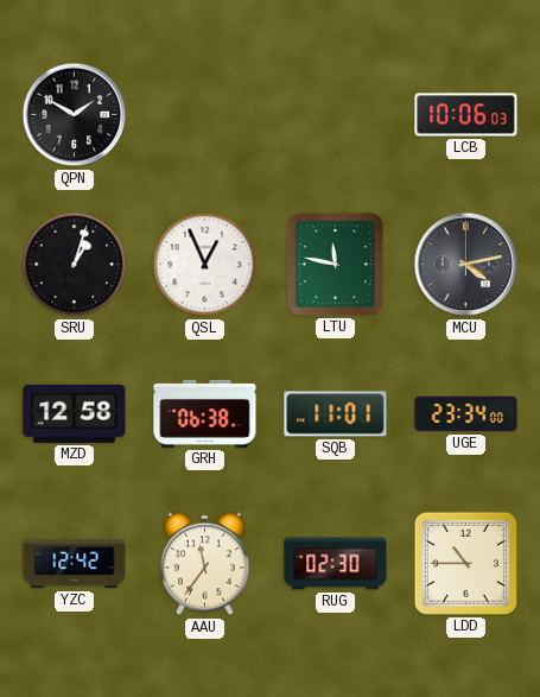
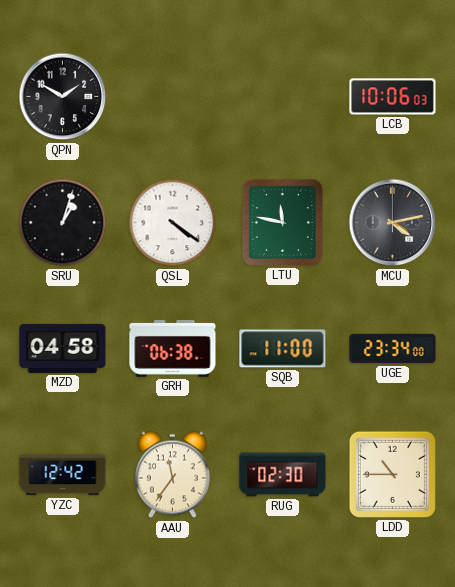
QSL: 12:56 -> 4:21 (173, 223)
MZD: 12:58 -> 04:58 (63, 348)
SQB: 11:01 -> 11:00 (283, 349)
